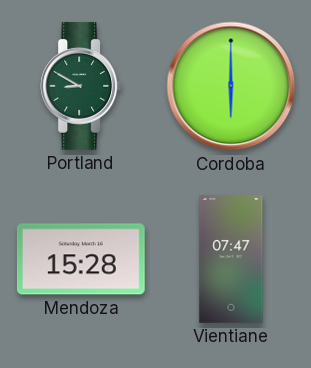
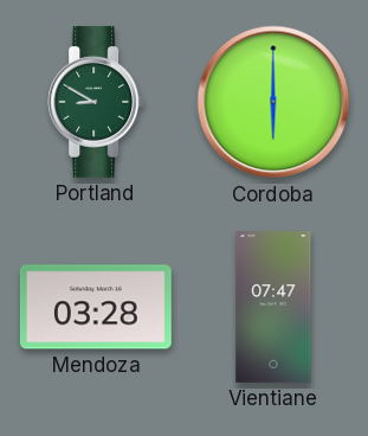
Mendoza: 15:28 -> 03:28 (96, 307)
